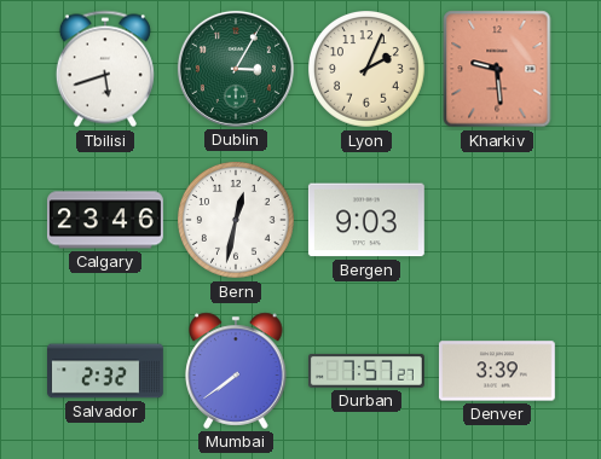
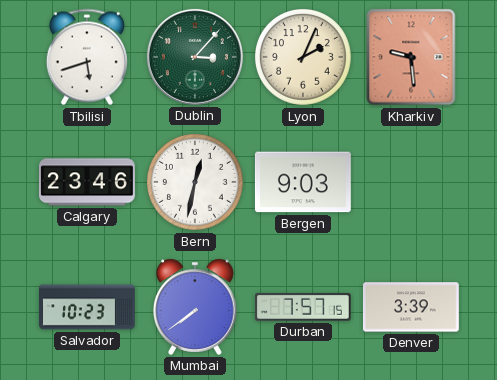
Dublin: 3:05 -> 3:07 (195, 57)
Salvador: 2:32 -> 10:23 (88, 307)
Durban: 7:57:27 -> 7:57:15 (303, 307)
